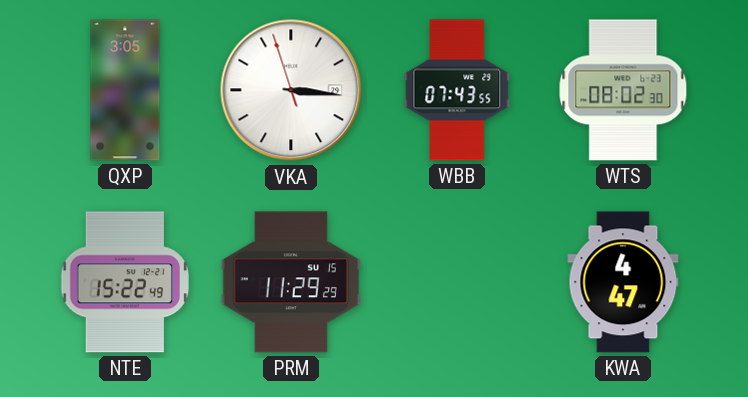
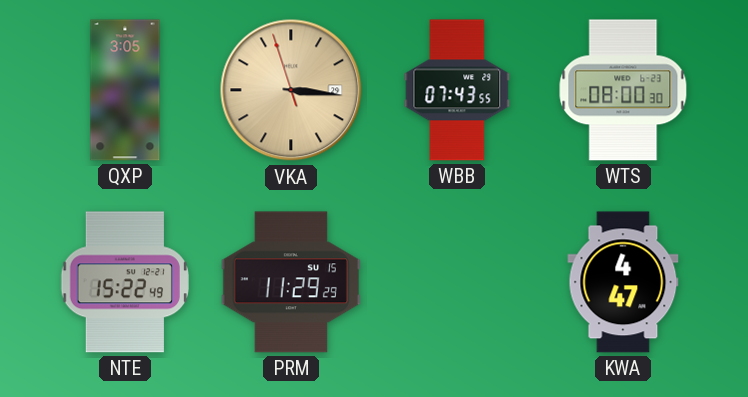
VKA dial: white -> champagne (291, 90)
WTS: 08:02 -> 08:00 (623, 90)
